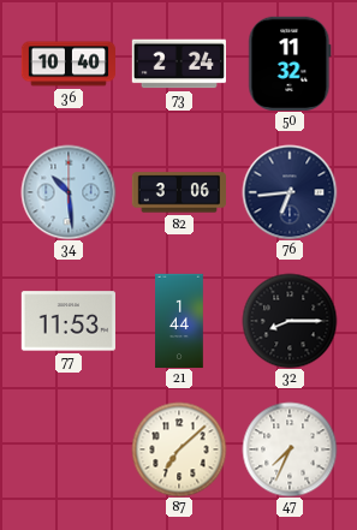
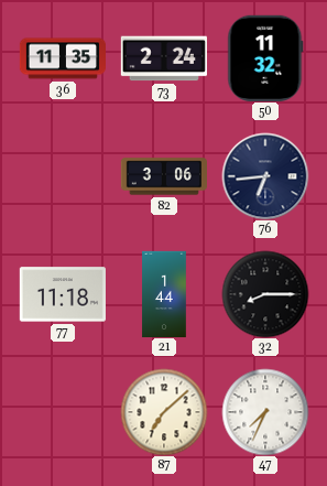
36: 10:40 -> 11:35 (62, 58)
34: 10:29 -> none (69, 192)
77: 11:53 -> 11:18 (63, 294)
